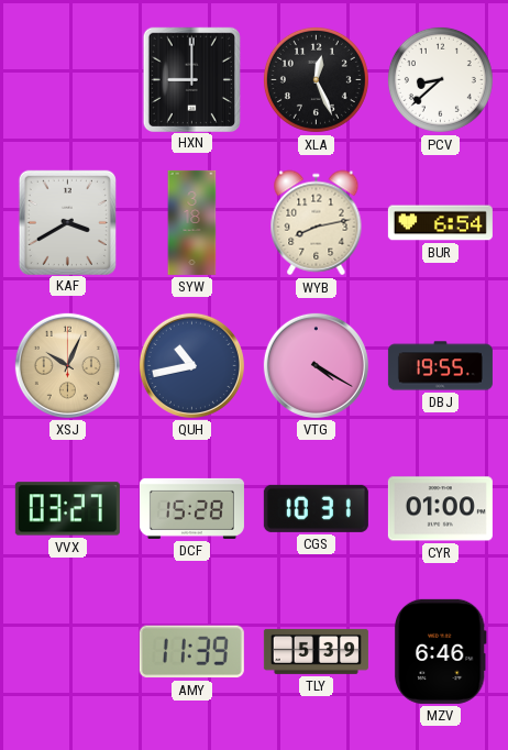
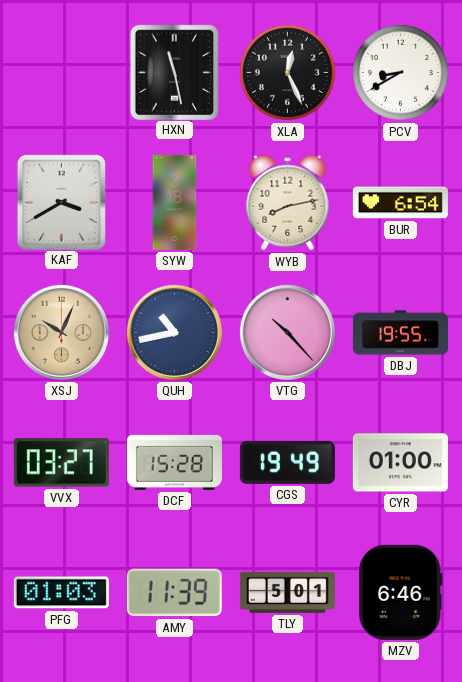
HXN: 9:00 -> 11:28 (174, 72)
PCV: 8:38 -> 8:40 (400, 72)
VTG: 4:20 -> 10:23 (287, 332)
CGS: 10:31 -> 19:49 (287, 462)
PFG: none -> 01:03 (61, 593)
TLY: 5:39 -> 5:01 (287, 592)
